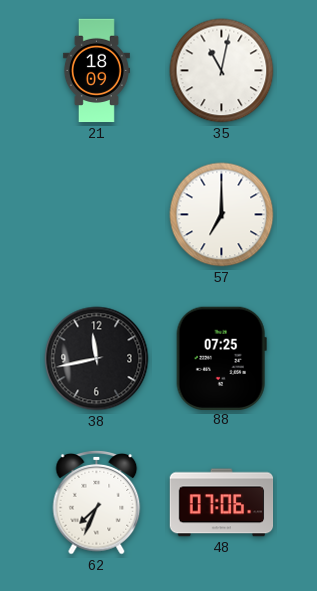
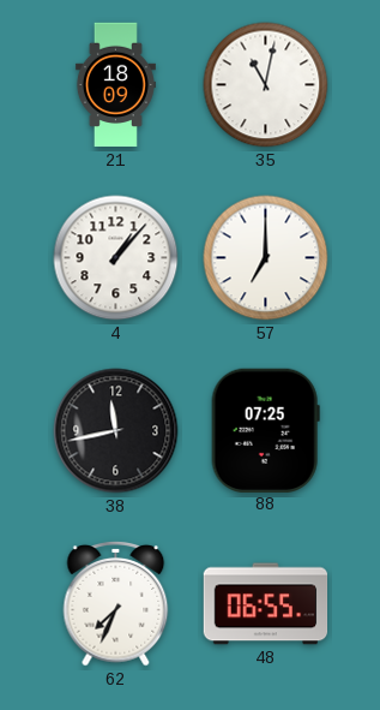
4: none -> 1:07 (116, 258)
48: 07:06 -> 06:55 (266, 604)
